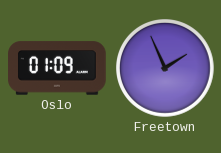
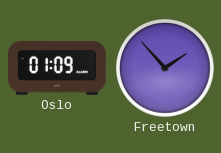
Freetown: 1:56 -> 1:53 (166, 69)
